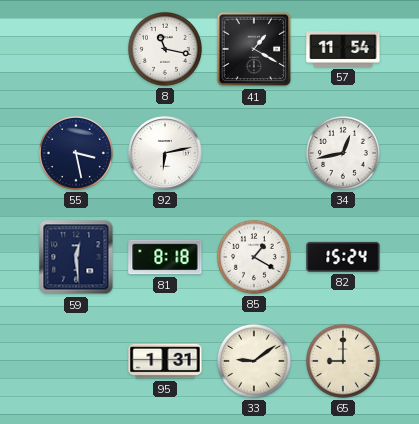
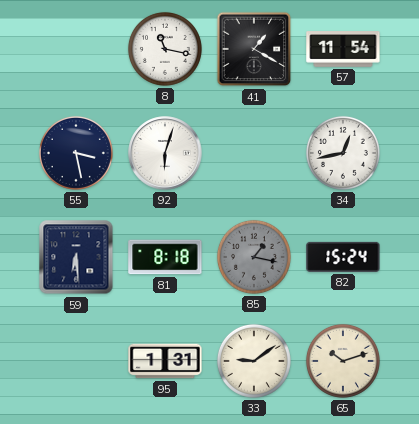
92: 6:13 -> 6:03 (165, 153)
59: 12:29 -> 6:29 (76, 257)
85: 1:20 -> 1:17 (254, 257)
85 dial: white -> grey (254, 257)
65: 9:00 -> 10:12 (343, 361)
